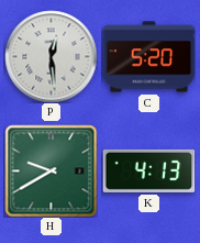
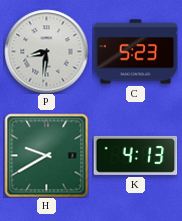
P: 12:29 -> 8:31 (46, 51)
C: 5:20 -> 5:23 (135, 52)
